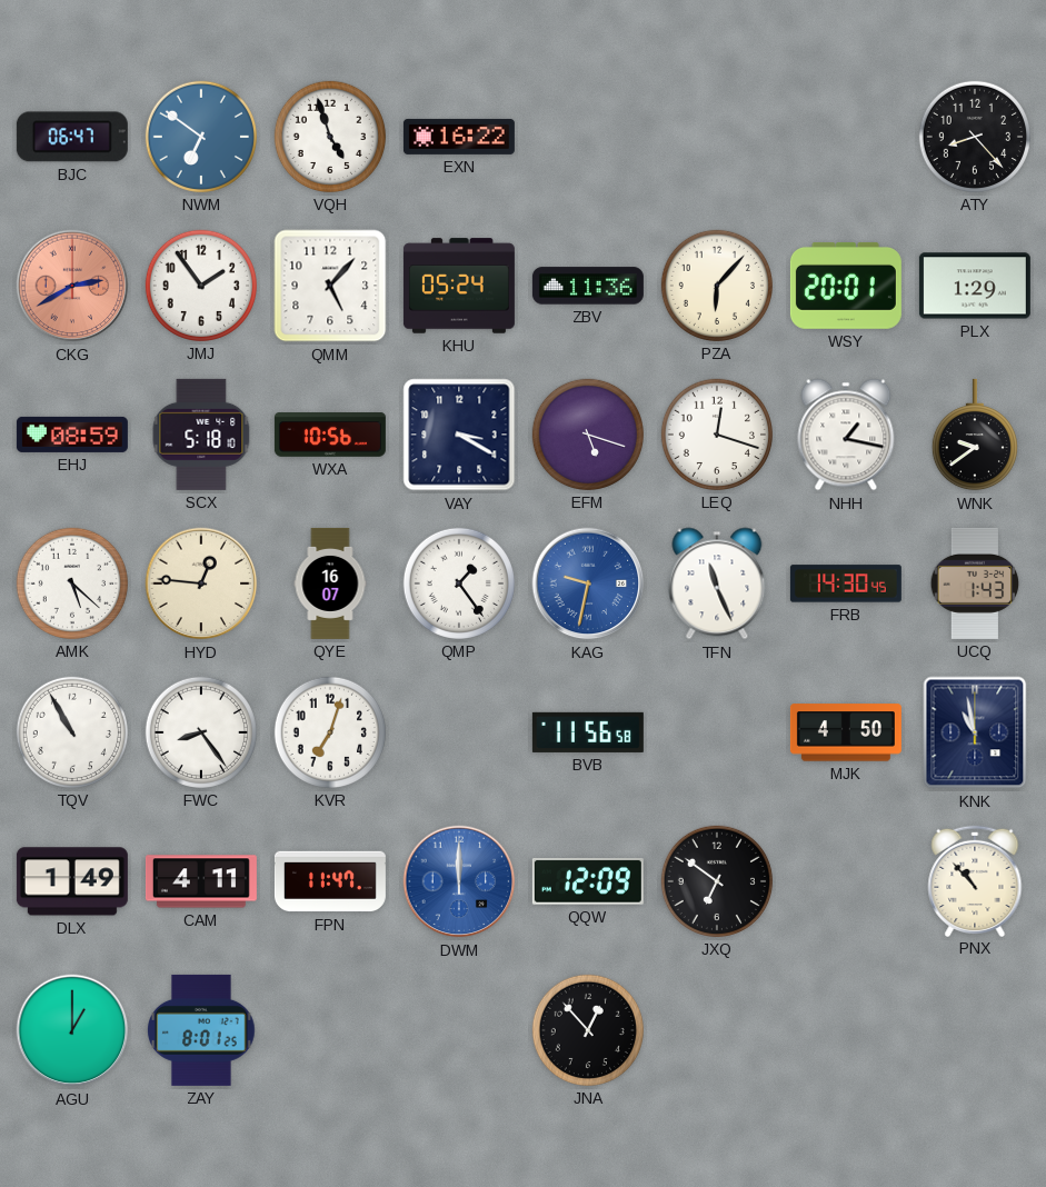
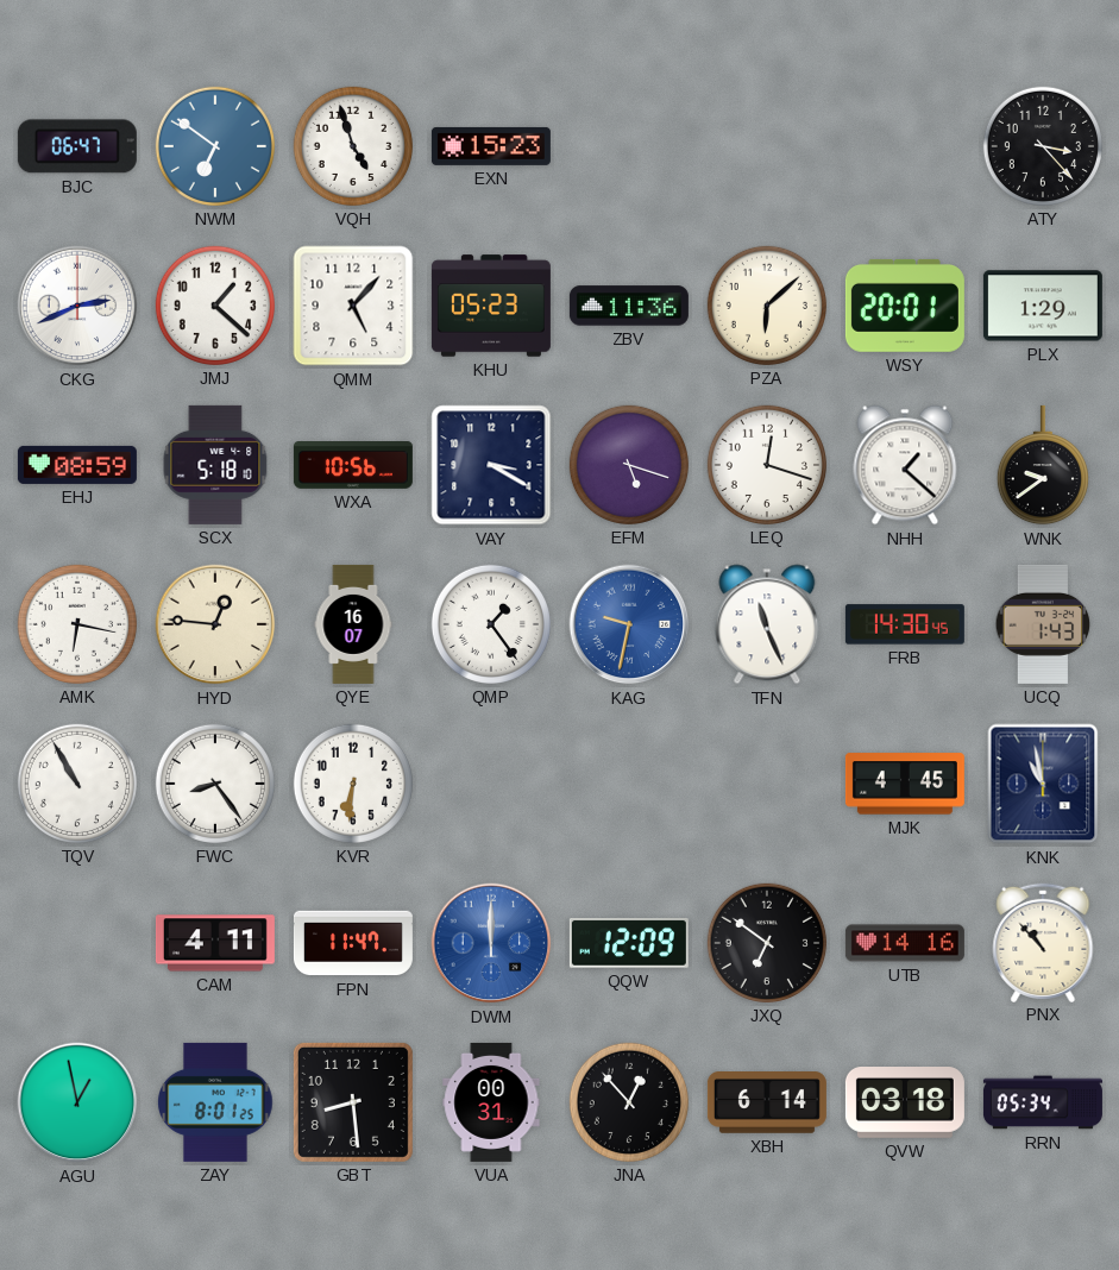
EXN: 16:22 -> 15:23 (491, 146)
ATY: 8:23 -> 3:23 (1043, 146)
CKG: 2:40 -> 2:41 (77, 306)
CKG dial: salmon -> white (77, 306)
JMJ: 1:54 -> 1:22 (215, 306)
KHU: 05:24 -> 05:23 (491, 306)
PZA: 6:07 -> 6:08 (767, 306)
NHH: 1:17 -> 1:22 (905, 465)
AMK: 5:22 -> 6:17 (77, 624)
KVR: 7:03 -> 6:31 (353, 784)
BVB: 11:56 -> none (588, 732)
MJK: 4:50 -> 4:45 (905, 784)
DLX: 1:49 -> none (72, 881)
UTB: none -> 14:16 (905, 943)
AGU: 1:00 -> 12:58 (77, 1102)
GBT: none -> 8:29 (353, 1102)
VUA: none -> 00:31 (491, 1102)
XBH: none -> 6:14 (767, 1104)
QVW: none -> 03:18 (905, 1104)
RRN: none -> 05:34 (1043, 1102)
